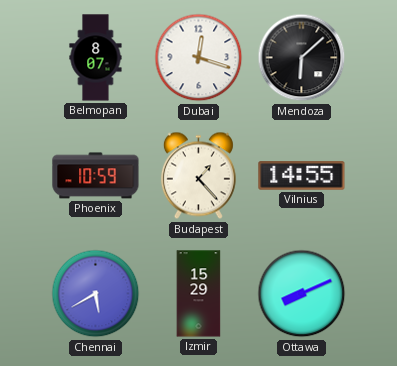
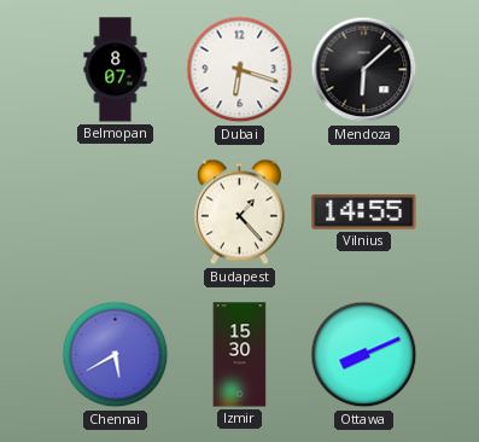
Dubai: 12:18 -> 6:18 (240, 70)
Phoenix: 10:59 -> none (96, 176)
Izmir: 15:29 -> 15:30 (240, 355)
